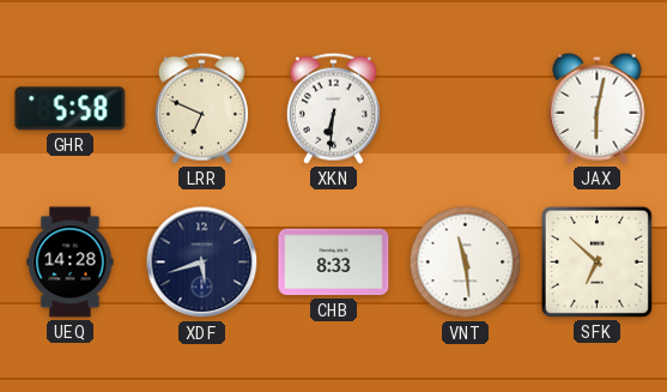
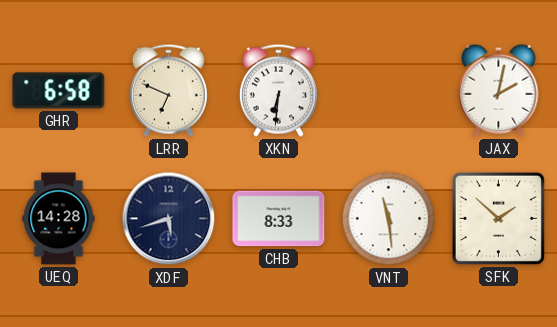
GHR: 5:58 -> 6:58 (59, 91)
JAX: 6:02 -> 2:02 (499, 90)
SFK: 6:52 -> 1:52 (498, 218)
